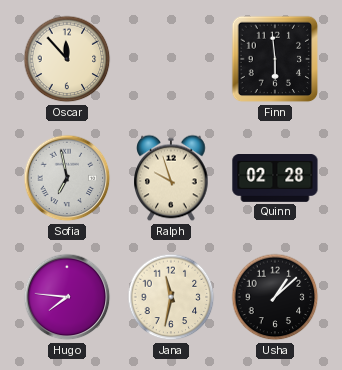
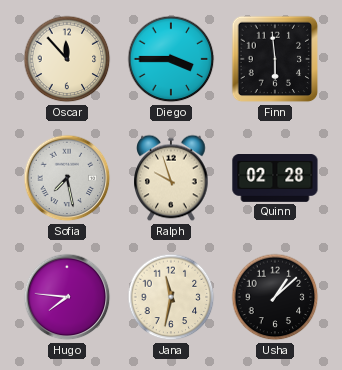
Diego: none -> 3:45 (171, 59)
Sofia: 6:58 -> 7:28 (67, 178)
